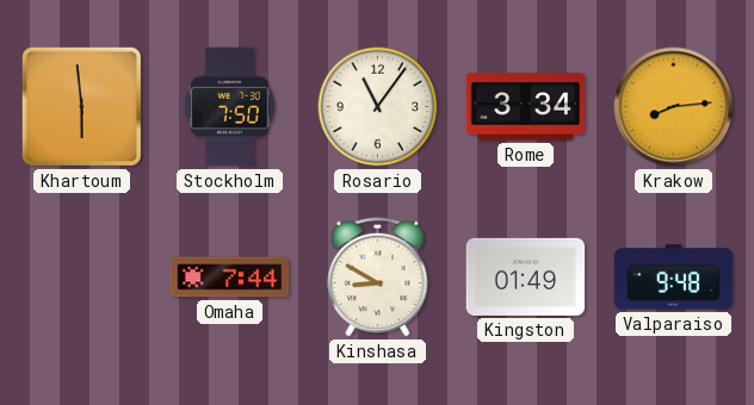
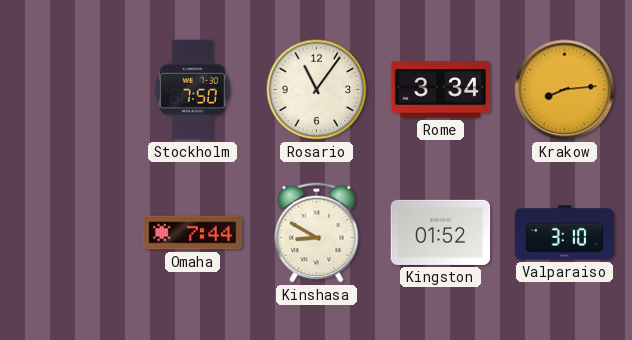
Khartoum: 5:59 -> none (81, 106)
Kingston: 01:49 -> 01:52 (441, 232)
Valparaiso: 9:48 -> 3:10 (565, 233)
